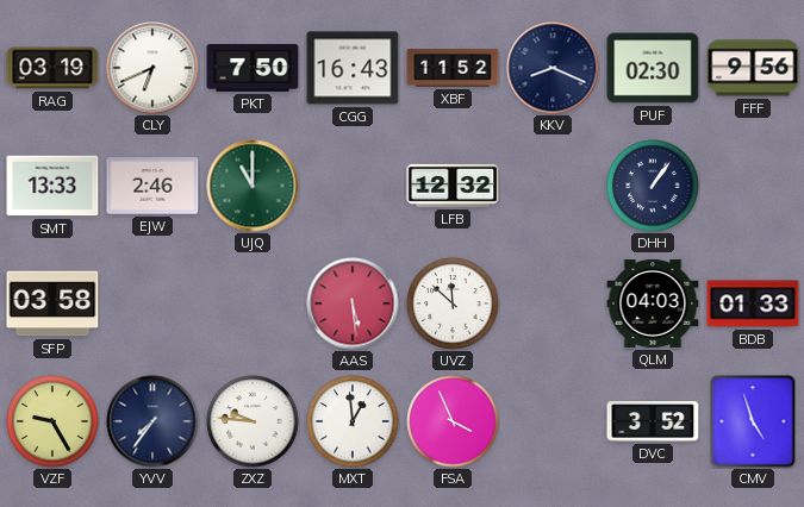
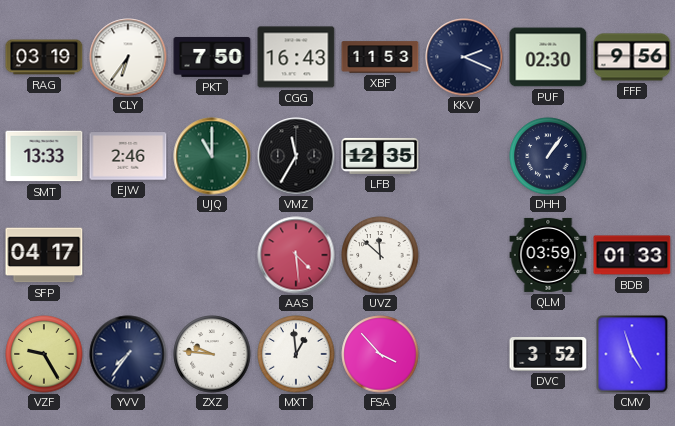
CLY: 6:41 -> 6:36 (128, 57)
XBF: 11:52 -> 11:53 (380, 57)
KKV: 8:19 -> 2:19 (464, 57)
VMZ: none -> 11:35 (296, 156)
LFB: 12:32 -> 12:35 (380, 156)
SFP: 03:58 -> 04:17 (44, 255)
AAS: 5:29 -> 4:29 (296, 255)
QLM: 04:03 -> 03:59 (548, 255)
FSA: 3:56 -> 3:53 (380, 354)
